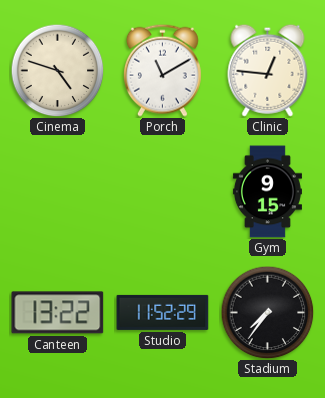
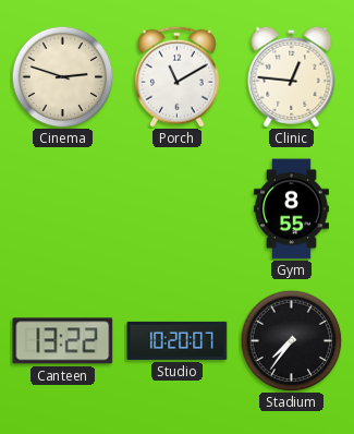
Cinema: 4:48 -> 2:48 (62, 76)
Gym: 9:15 -> 8:55 (291, 209)
Studio: 11:52 -> 10:20 (178, 340)
